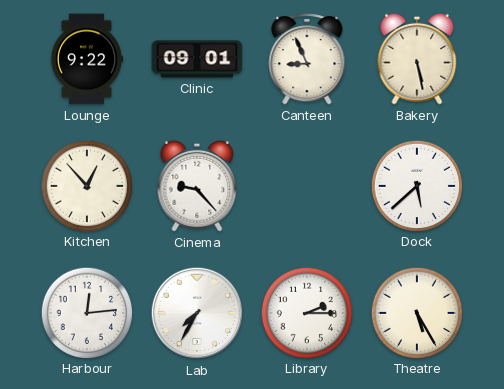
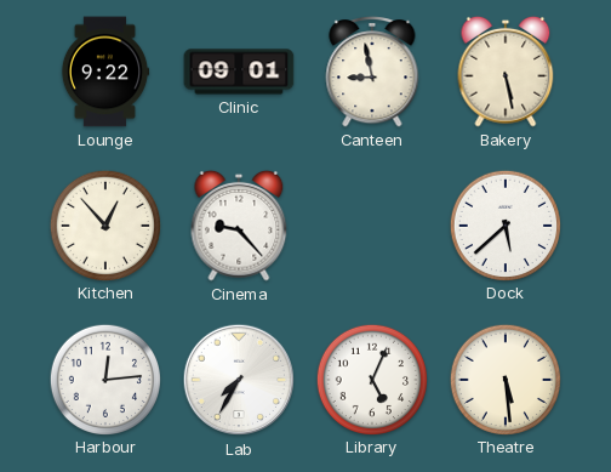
Canteen: 8:56 -> 8:58 (372, 73)
Library: 2:15 -> 5:04 (371, 379)
Theatre: 5:25 -> 5:29 (504, 379)
